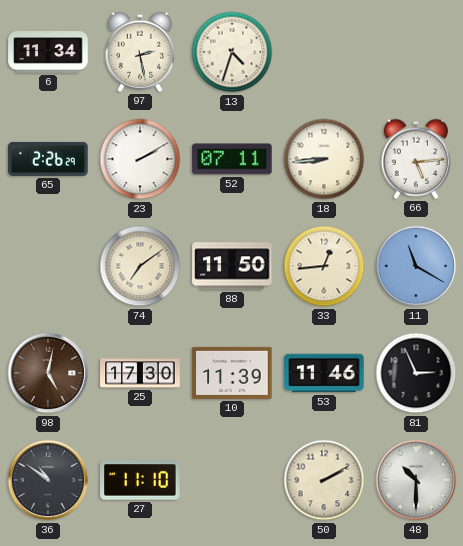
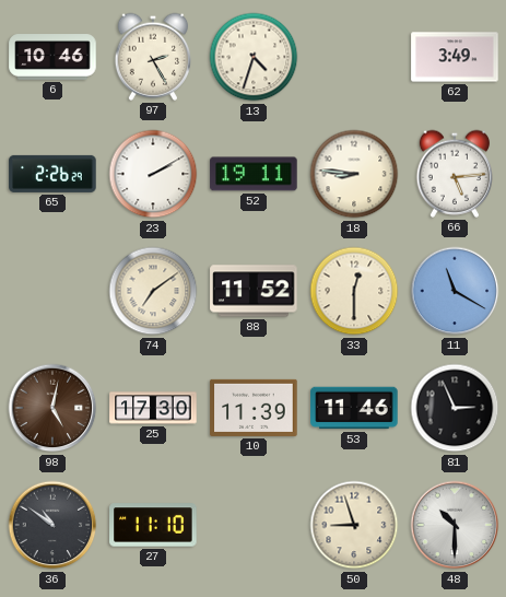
6: 11:34 -> 10:46 (52, 57)
97: 2:28 -> 2:25 (152, 57)
62: none -> 3:49 (455, 57)
52: 07:11 -> 19:11 (254, 174)
18: 8:44 -> 8:46 (354, 174)
88: 11:50 -> 11:52 (254, 291)
33: 12:44 -> 12:30 (354, 291)
50: 2:10 -> 8:57 (354, 525)
